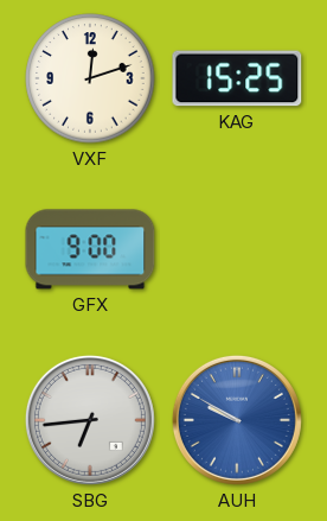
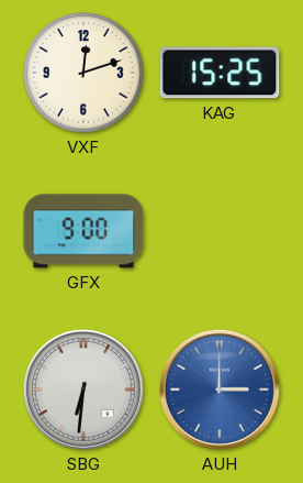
SBG: 6:44 -> 6:31 (83, 389)
AUH: 9:50 -> 3:00 (220, 389)
